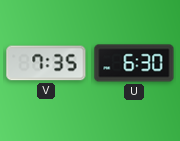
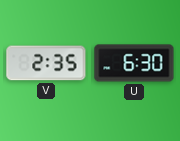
V: 7:35 -> 2:35 (46, 63)
